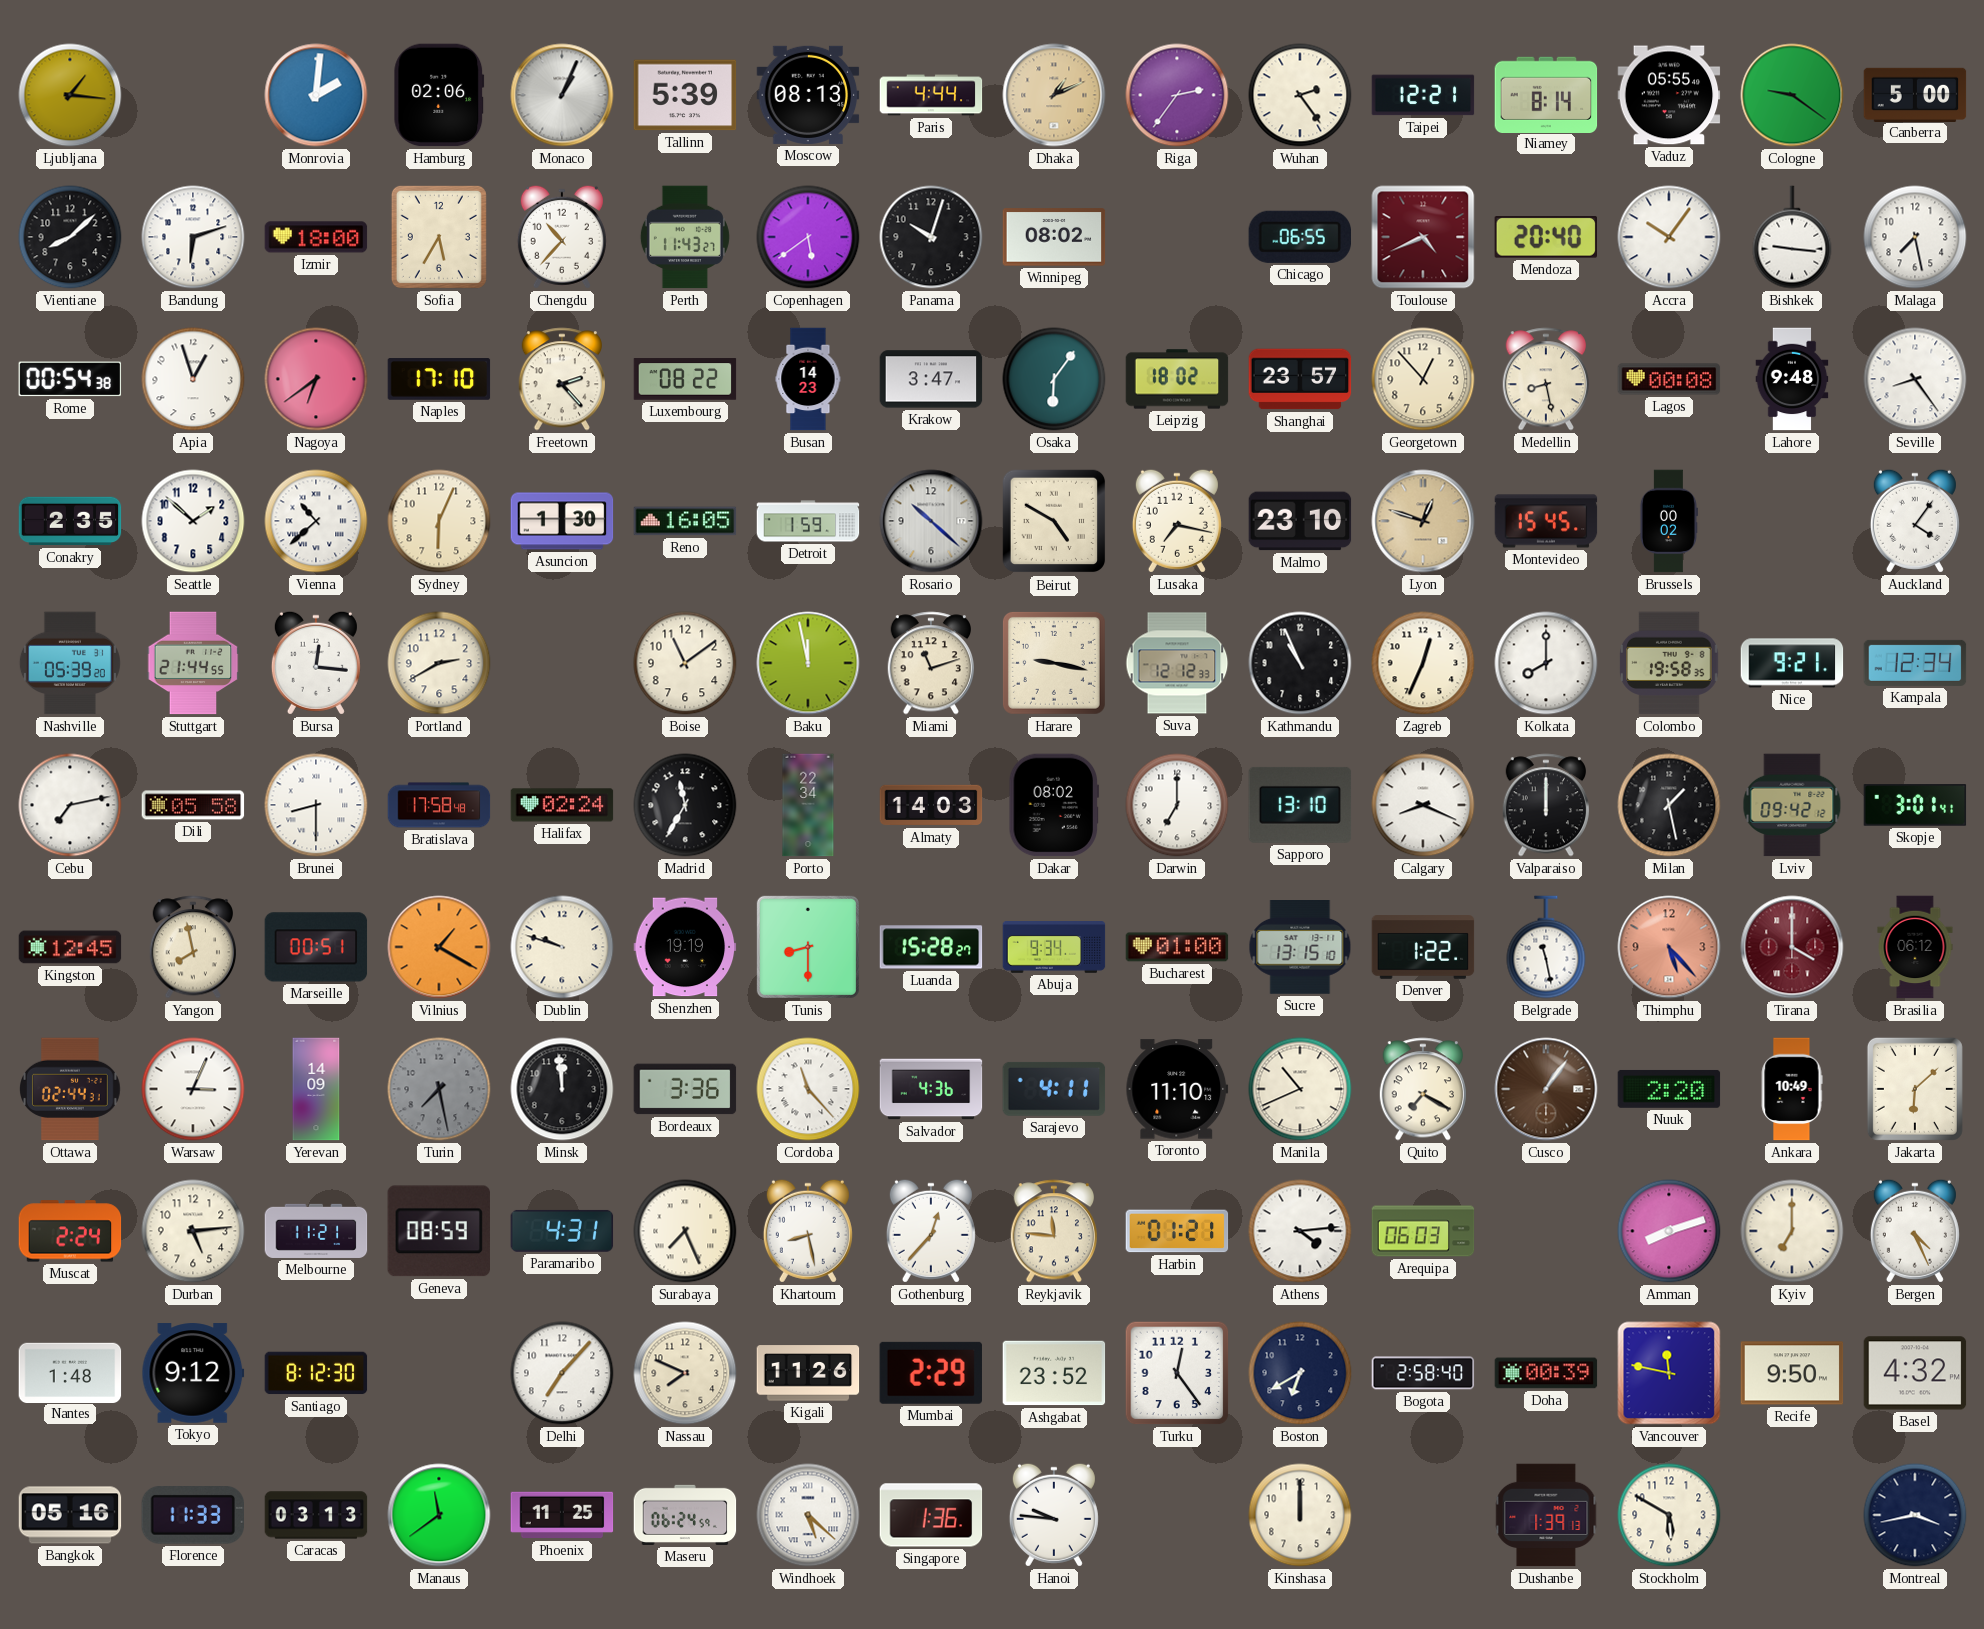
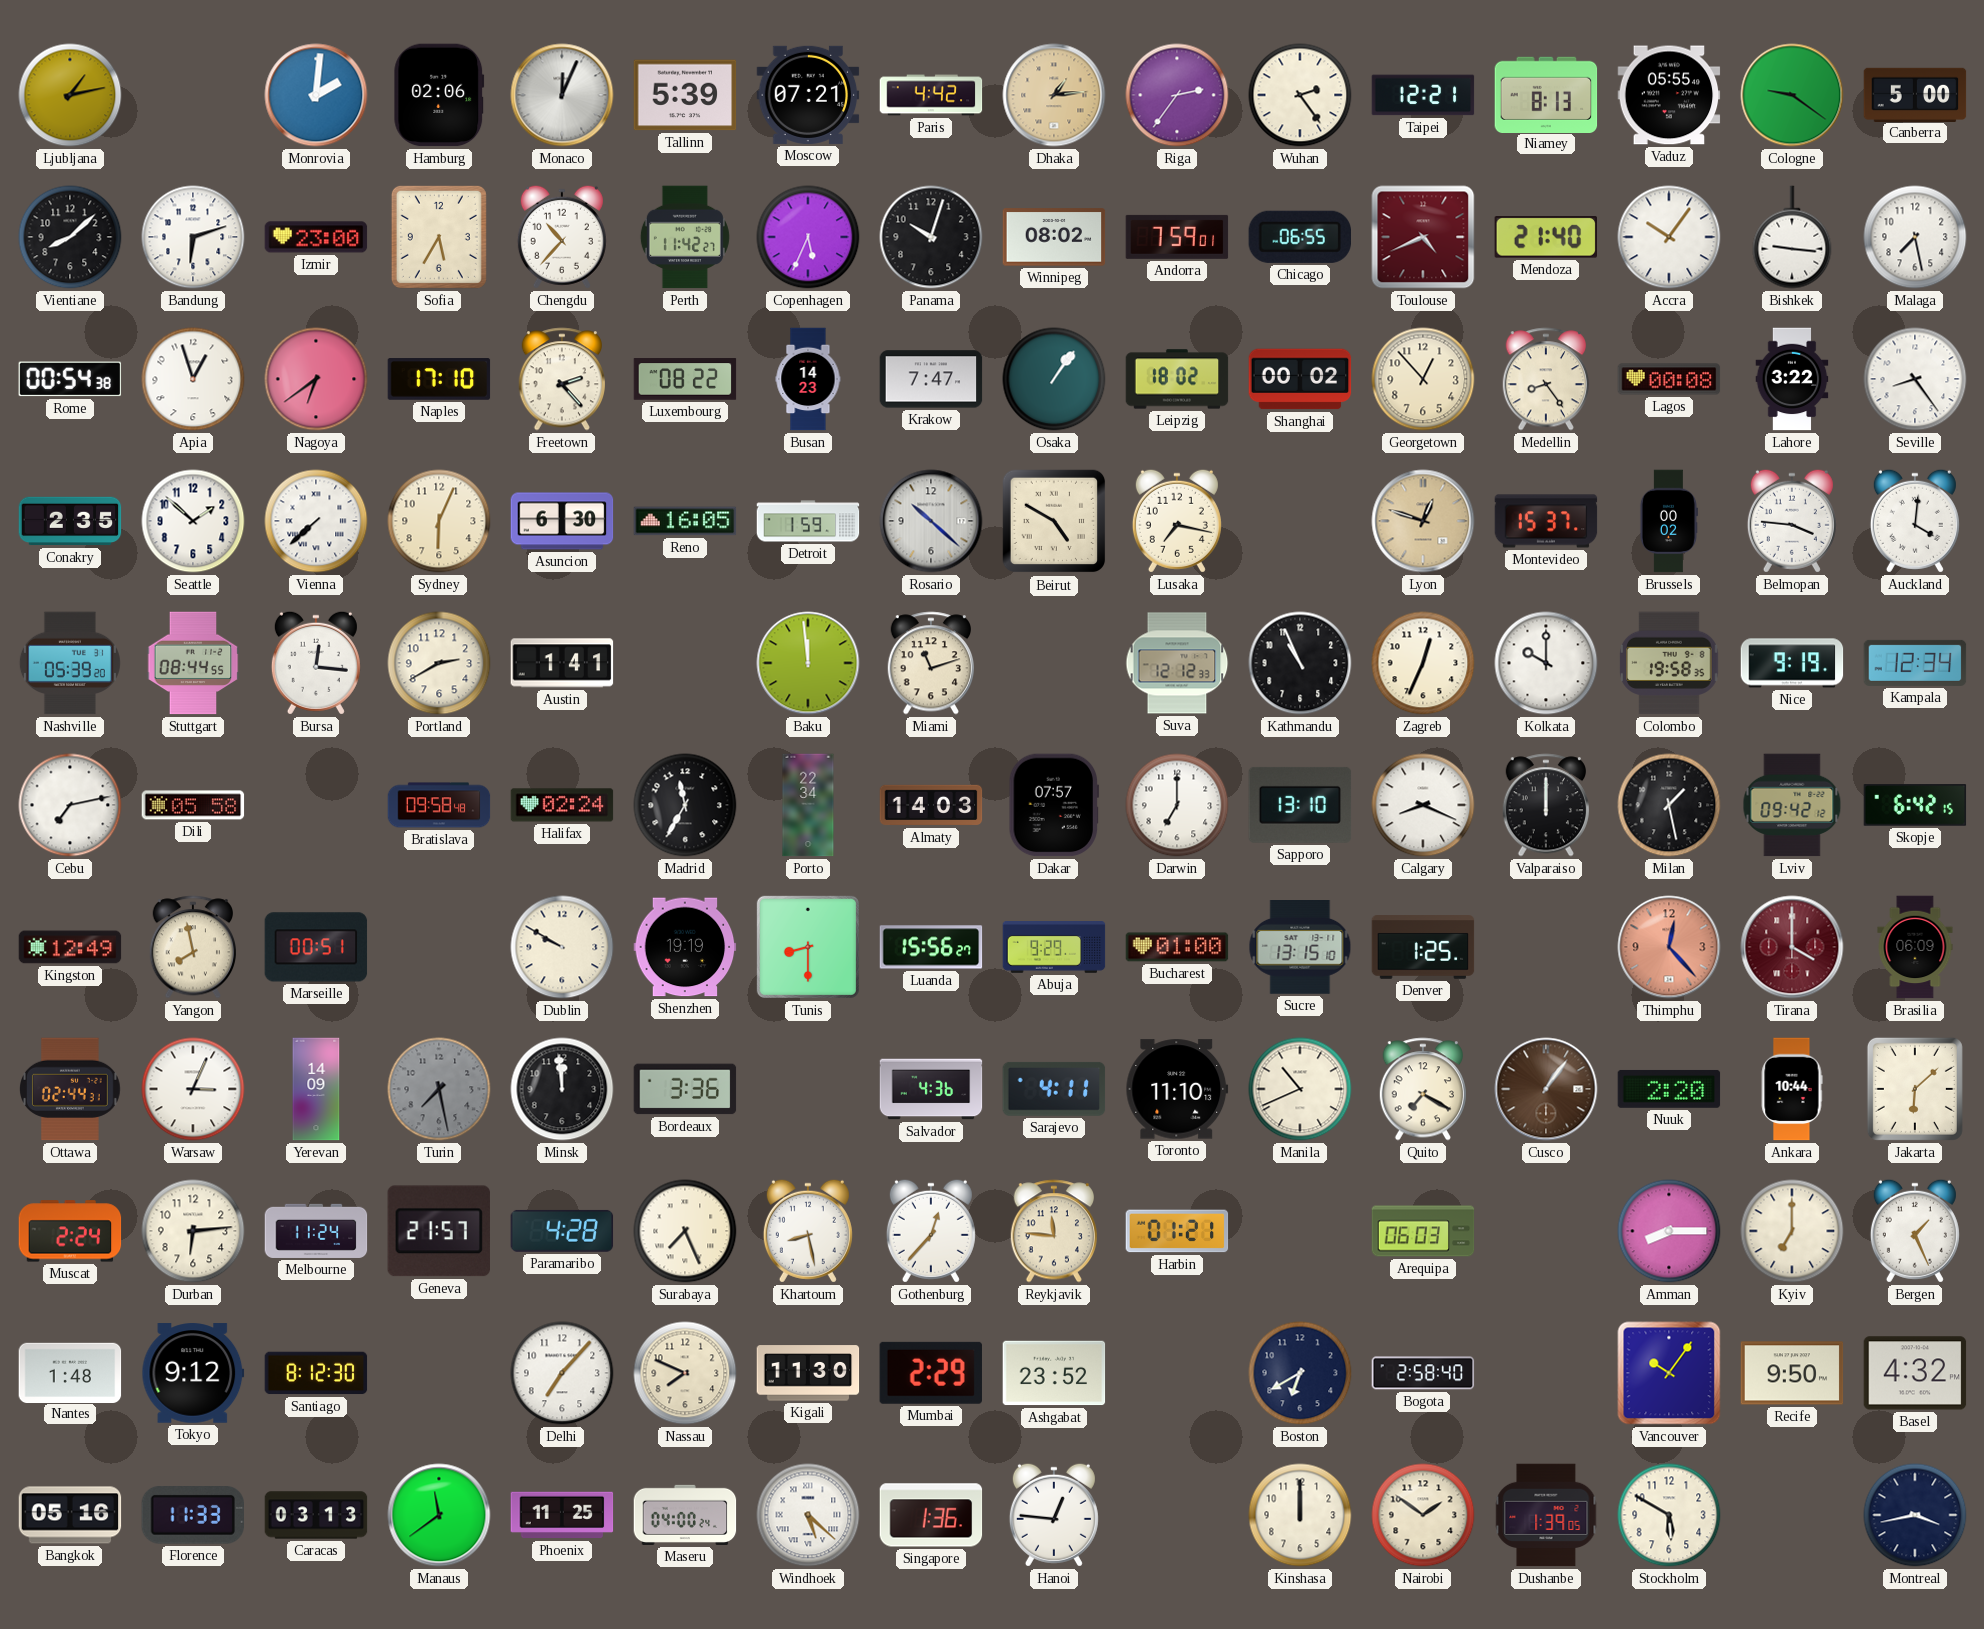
Ljubljana: 1:16 -> 1:13 (70, 95)
Monaco: 1:04 -> 12:04 (562, 95)
Moscow: 08:13 -> 07:21 (808, 95)
Paris: 4:44 -> 4:42 (931, 95)
Dhaka: 1:11 -> 1:14 (1054, 95)
Niamey: 8:14 -> 8:13 (1546, 94)
Izmir: 18:00 -> 23:00 (316, 237)
Perth: 11:43 -> 11:42 (685, 237)
Copenhagen: 5:39 -> 5:34 (808, 237)
Andorra: none -> 7:59 (1177, 237)
Mendoza: 20:40 -> 21:40 (1545, 237)
Krakow: 3:47 -> 7:47 (931, 379)
Osaka: 6:06 -> 1:06 (1054, 379)
Shanghai: 23:57 -> 00:02 (1300, 379)
Medellin: 8:28 -> 8:24 (1545, 379)
Lahore: 9:48 -> 3:22 (1792, 379)
Vienna: 10:38 -> 7:38 (316, 521)
Asuncion: 1:30 -> 6:30 (562, 521)
Malmo: 23:10 -> none (1300, 521)
Montevideo: 15:45 -> 15:37 (1546, 521)
Belmopan: none -> 3:46 (1792, 521)
Auckland: 4:06 -> 4:01 (1915, 521)
Stuttgart: 21:44 -> 08:44 (193, 663)
Austin: none -> 1:41 (562, 663)
Boise: 11:09 -> none (685, 663)
Baku: 11:58 -> 11:59 (808, 663)
Harare: 9:17 -> none (1054, 663)
Kolkata: 8:00 -> 10:00 (1546, 663)
Nice: 9:21 -> 9:19 (1792, 663)
Brunei: 8:30 -> none (316, 805)
Bratislava: 17:58 -> 09:58 (439, 805)
Dakar: 08:02 -> 07:57 (1053, 805)
Skopje: 3:01 -> 6:42 (1915, 805)
Kingston: 12:45 -> 12:49 (70, 947)
Vilnius: 1:20 -> none (439, 947)
Dublin: 9:48 -> 9:50 (562, 947)
Luanda: 15:28 -> 15:56 (931, 947)
Abuja: 9:34 -> 9:29 (1054, 948)
Denver: 1:22 -> 1:25 (1423, 947)
Belgrade: 11:28 -> none (1546, 947)
Thimphu: 5:23 -> 12:23 (1669, 947)
Brasilia: 06:12 -> 06:09 (1915, 947)
Cordoba: 11:23 -> none (808, 1089)
Ankara: 10:49 -> 10:44 (1792, 1089)
Durban: 5:14 -> 6:14 (193, 1231)
Melbourne: 11:21 -> 11:24 (316, 1231)
Geneva: 08:59 -> 21:57 (439, 1231)
Paramaribo: 4:31 -> 4:28 (562, 1231)
Athens: 4:14 -> none (1300, 1231)
Amman: 8:12 -> 8:15 (1669, 1231)
Bergen: 4:26 -> 1:26 (1915, 1231)
Kigali: 11:26 -> 11:30 (808, 1373)
Turku: 12:24 -> none (1177, 1373)
Doha: 00:39 -> none (1546, 1373)
Vancouver: 11:47 -> 10:06 (1669, 1373)
Maseru: 06:24 -> 04:00 (685, 1515)
Hanoi: 9:46 -> 12:46 (1054, 1515)
Nairobi: none -> 1:51 (1423, 1515)
Dushanbe: 1:39:13 -> 1:39:05 (1546, 1515)
